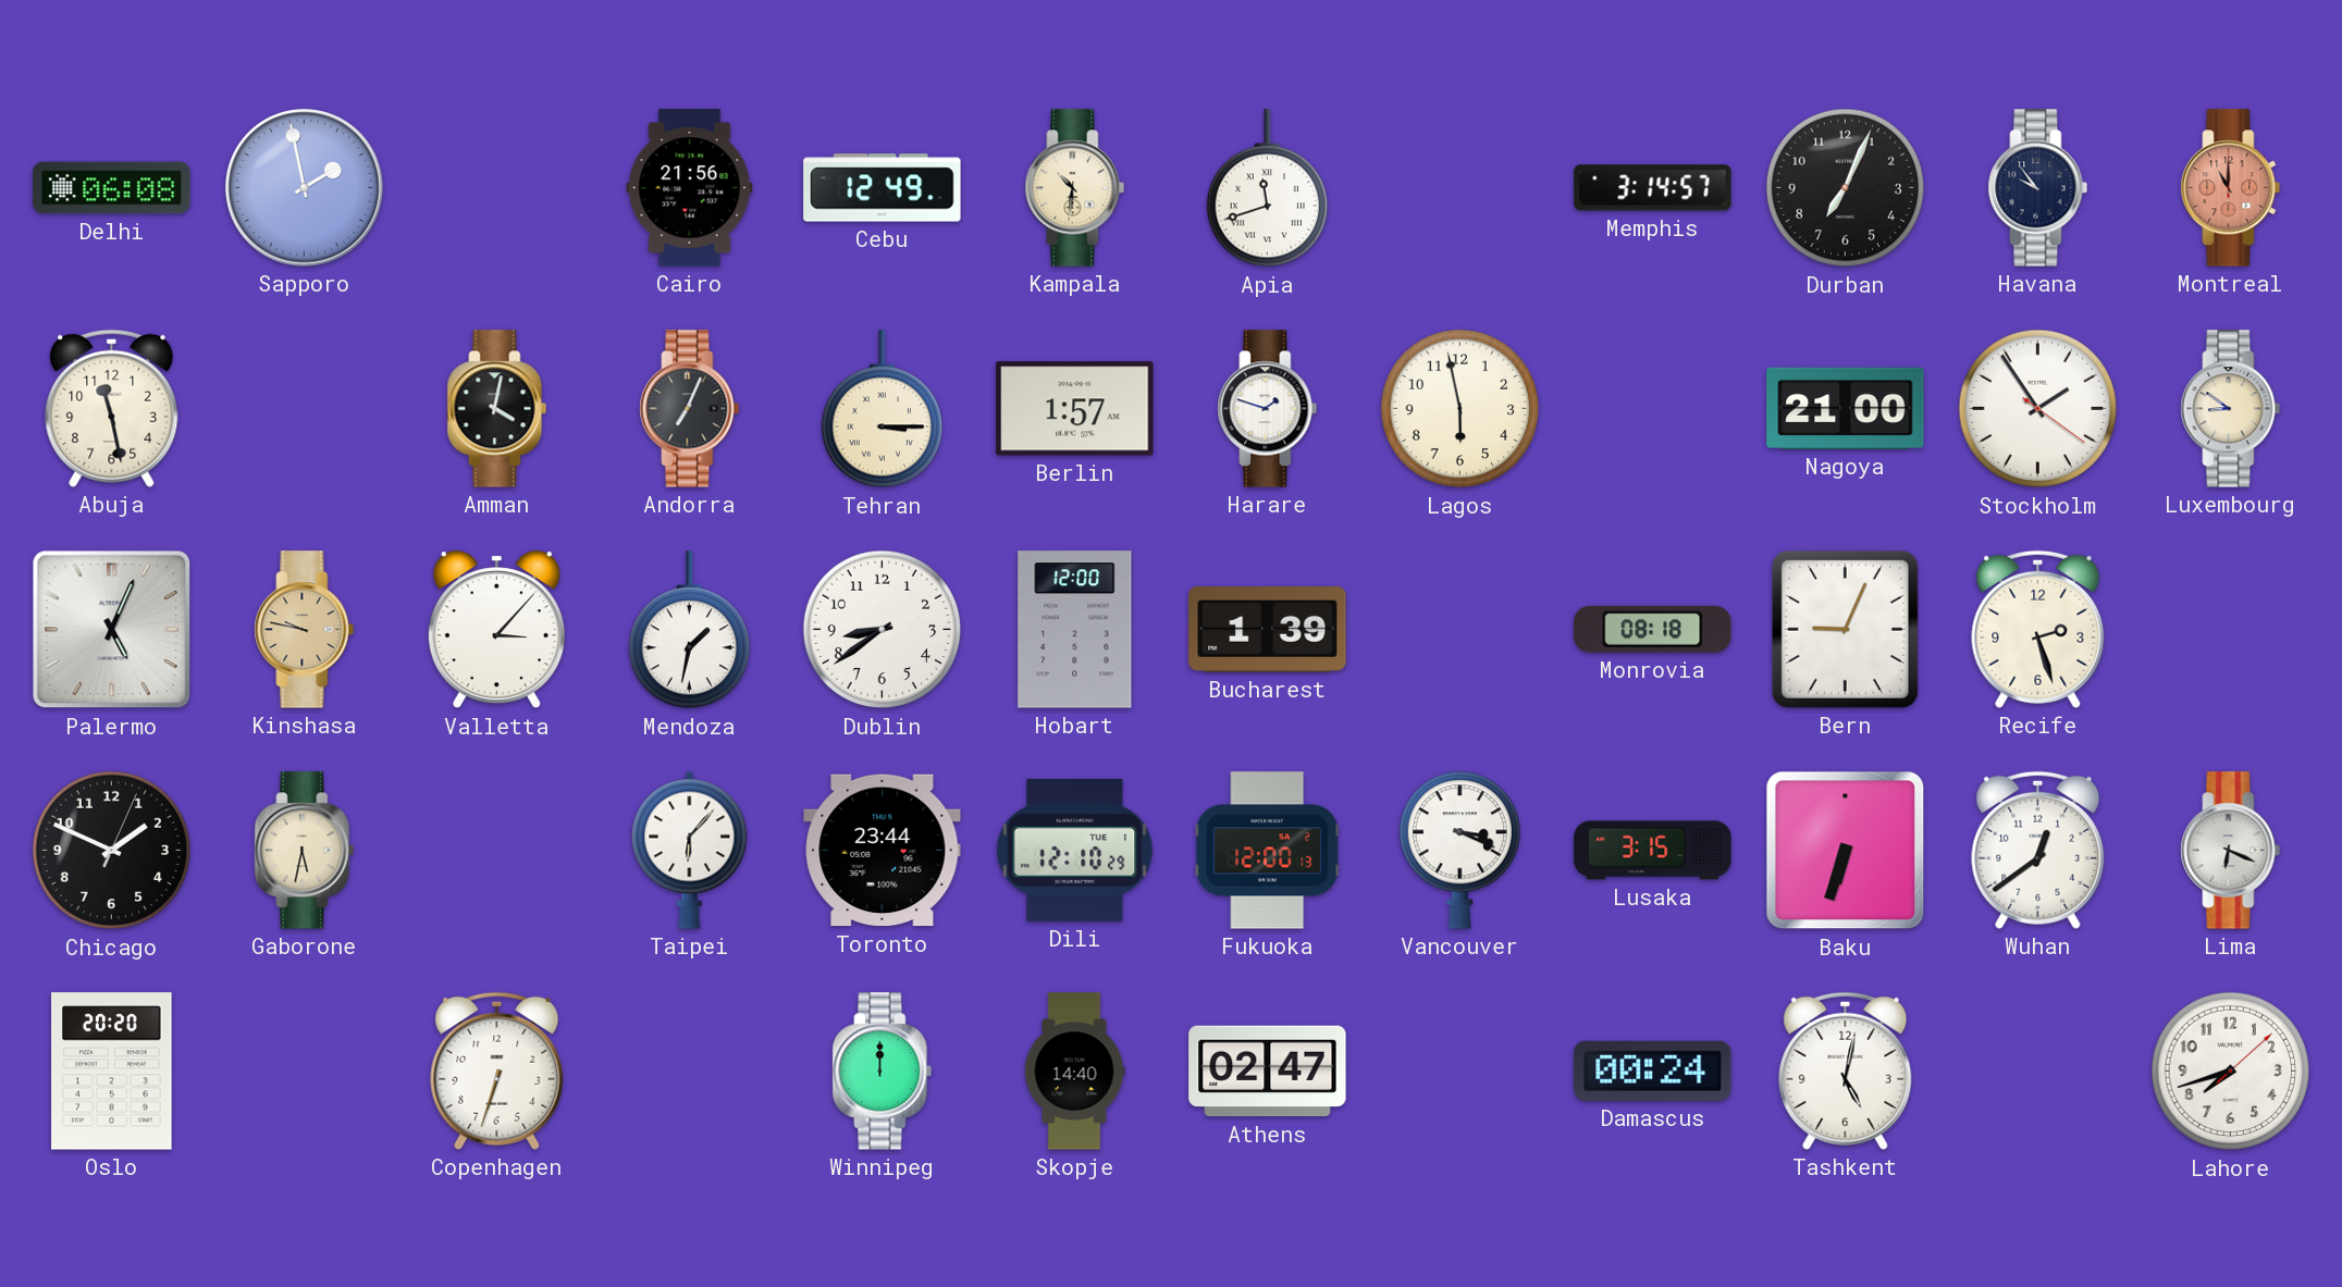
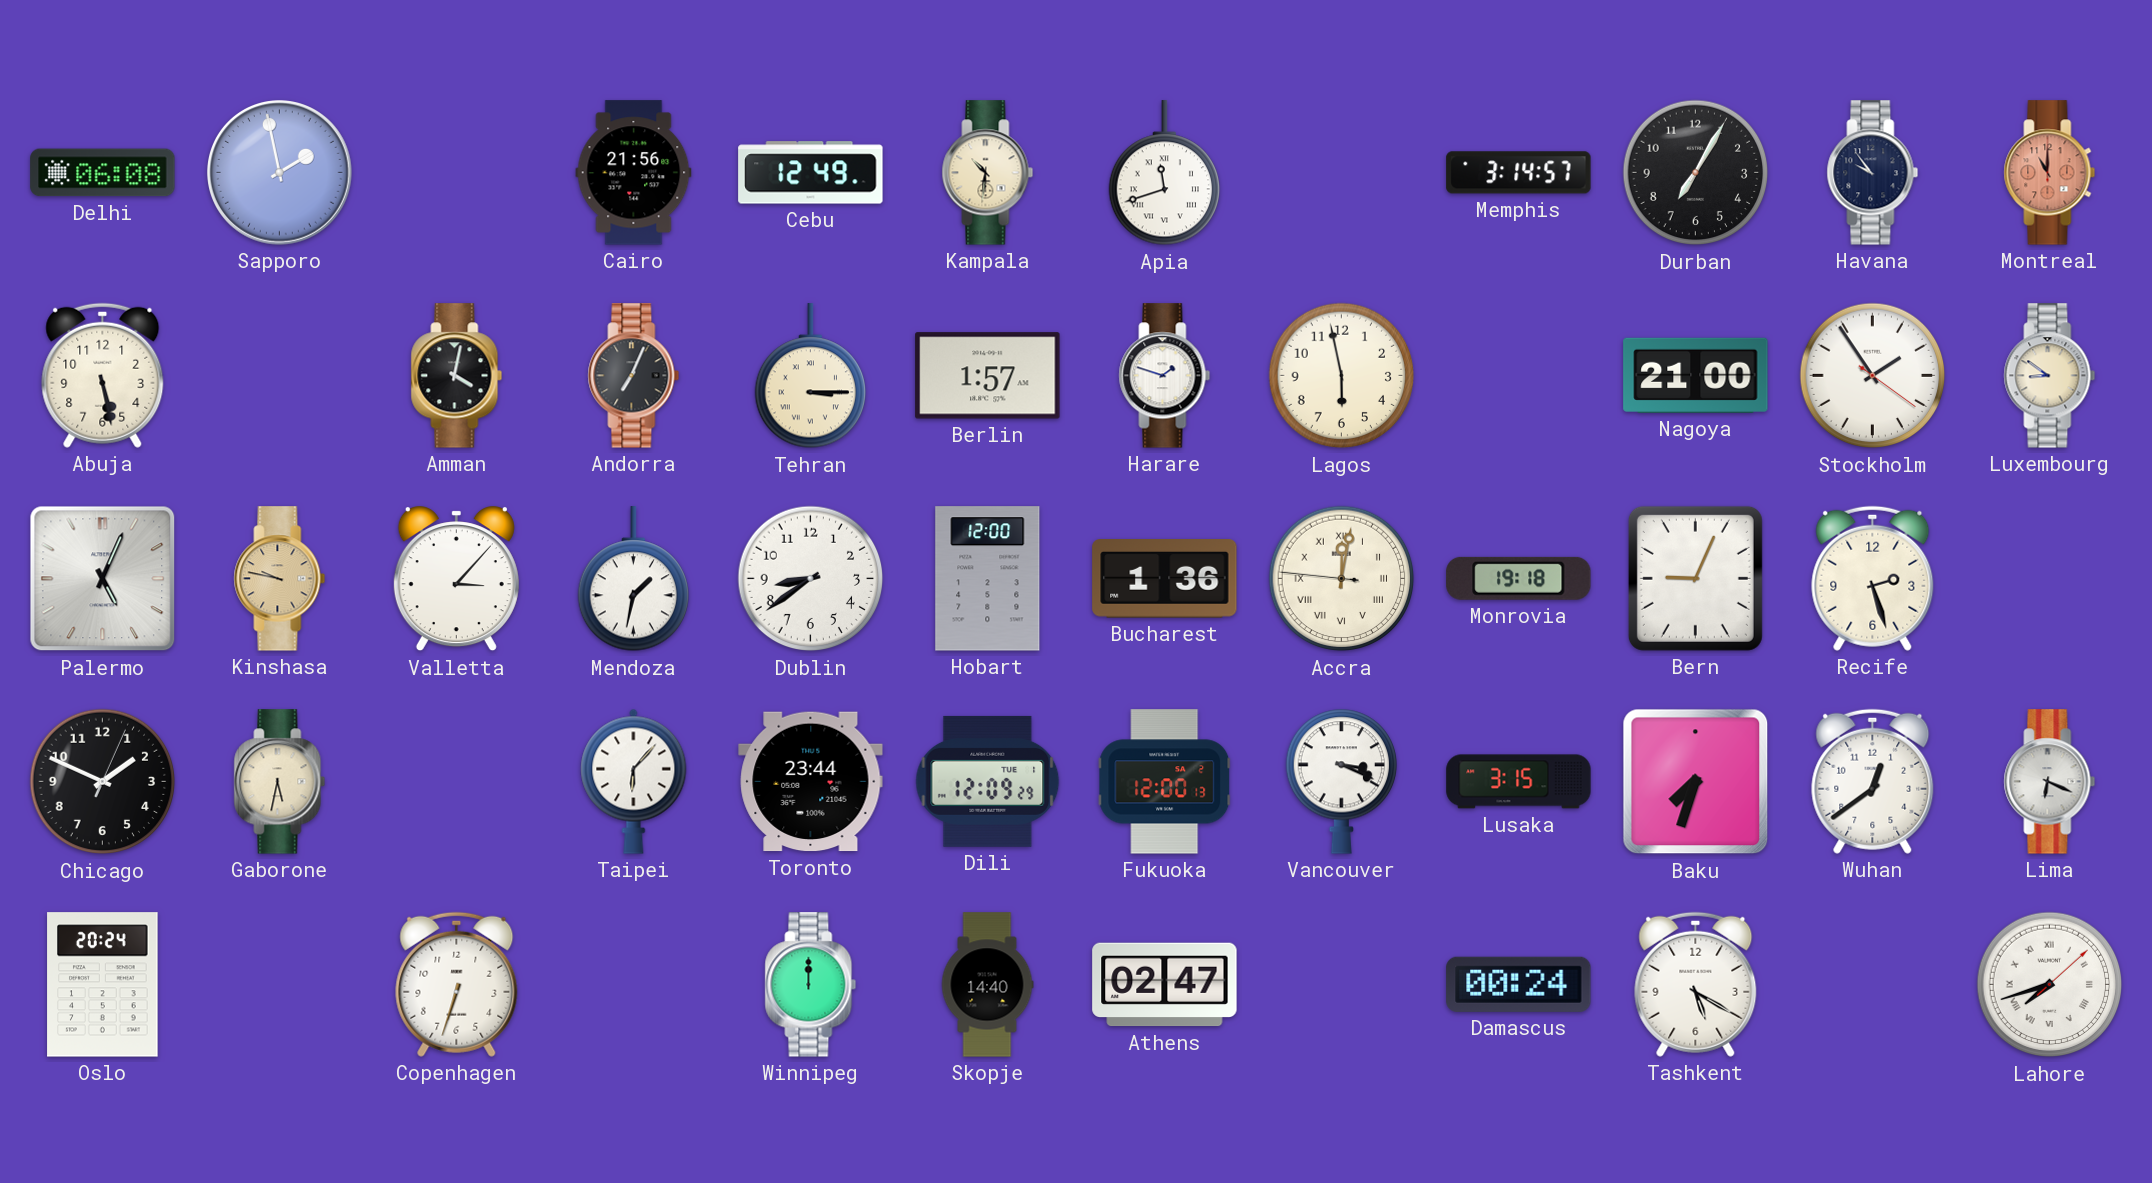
Durban: 7:04 -> 7:05 (1696, 173)
Abuja: 11:28 -> 5:28 (103, 375)
Bucharest: 1:39 -> 1:36 (1165, 579)
Accra: none -> 12:01 (1342, 579)
Monrovia: 08:18 -> 19:18 (1519, 578)
Dili: 12:10 -> 12:09 (988, 781)
Baku: 6:33 -> 7:33 (1696, 782)
Oslo: 20:20 -> 20:24 (103, 985)
Tashkent: 5:02 -> 5:20 (1696, 984)
Lahore numerals: Arabic -> Roman (2050, 985)
